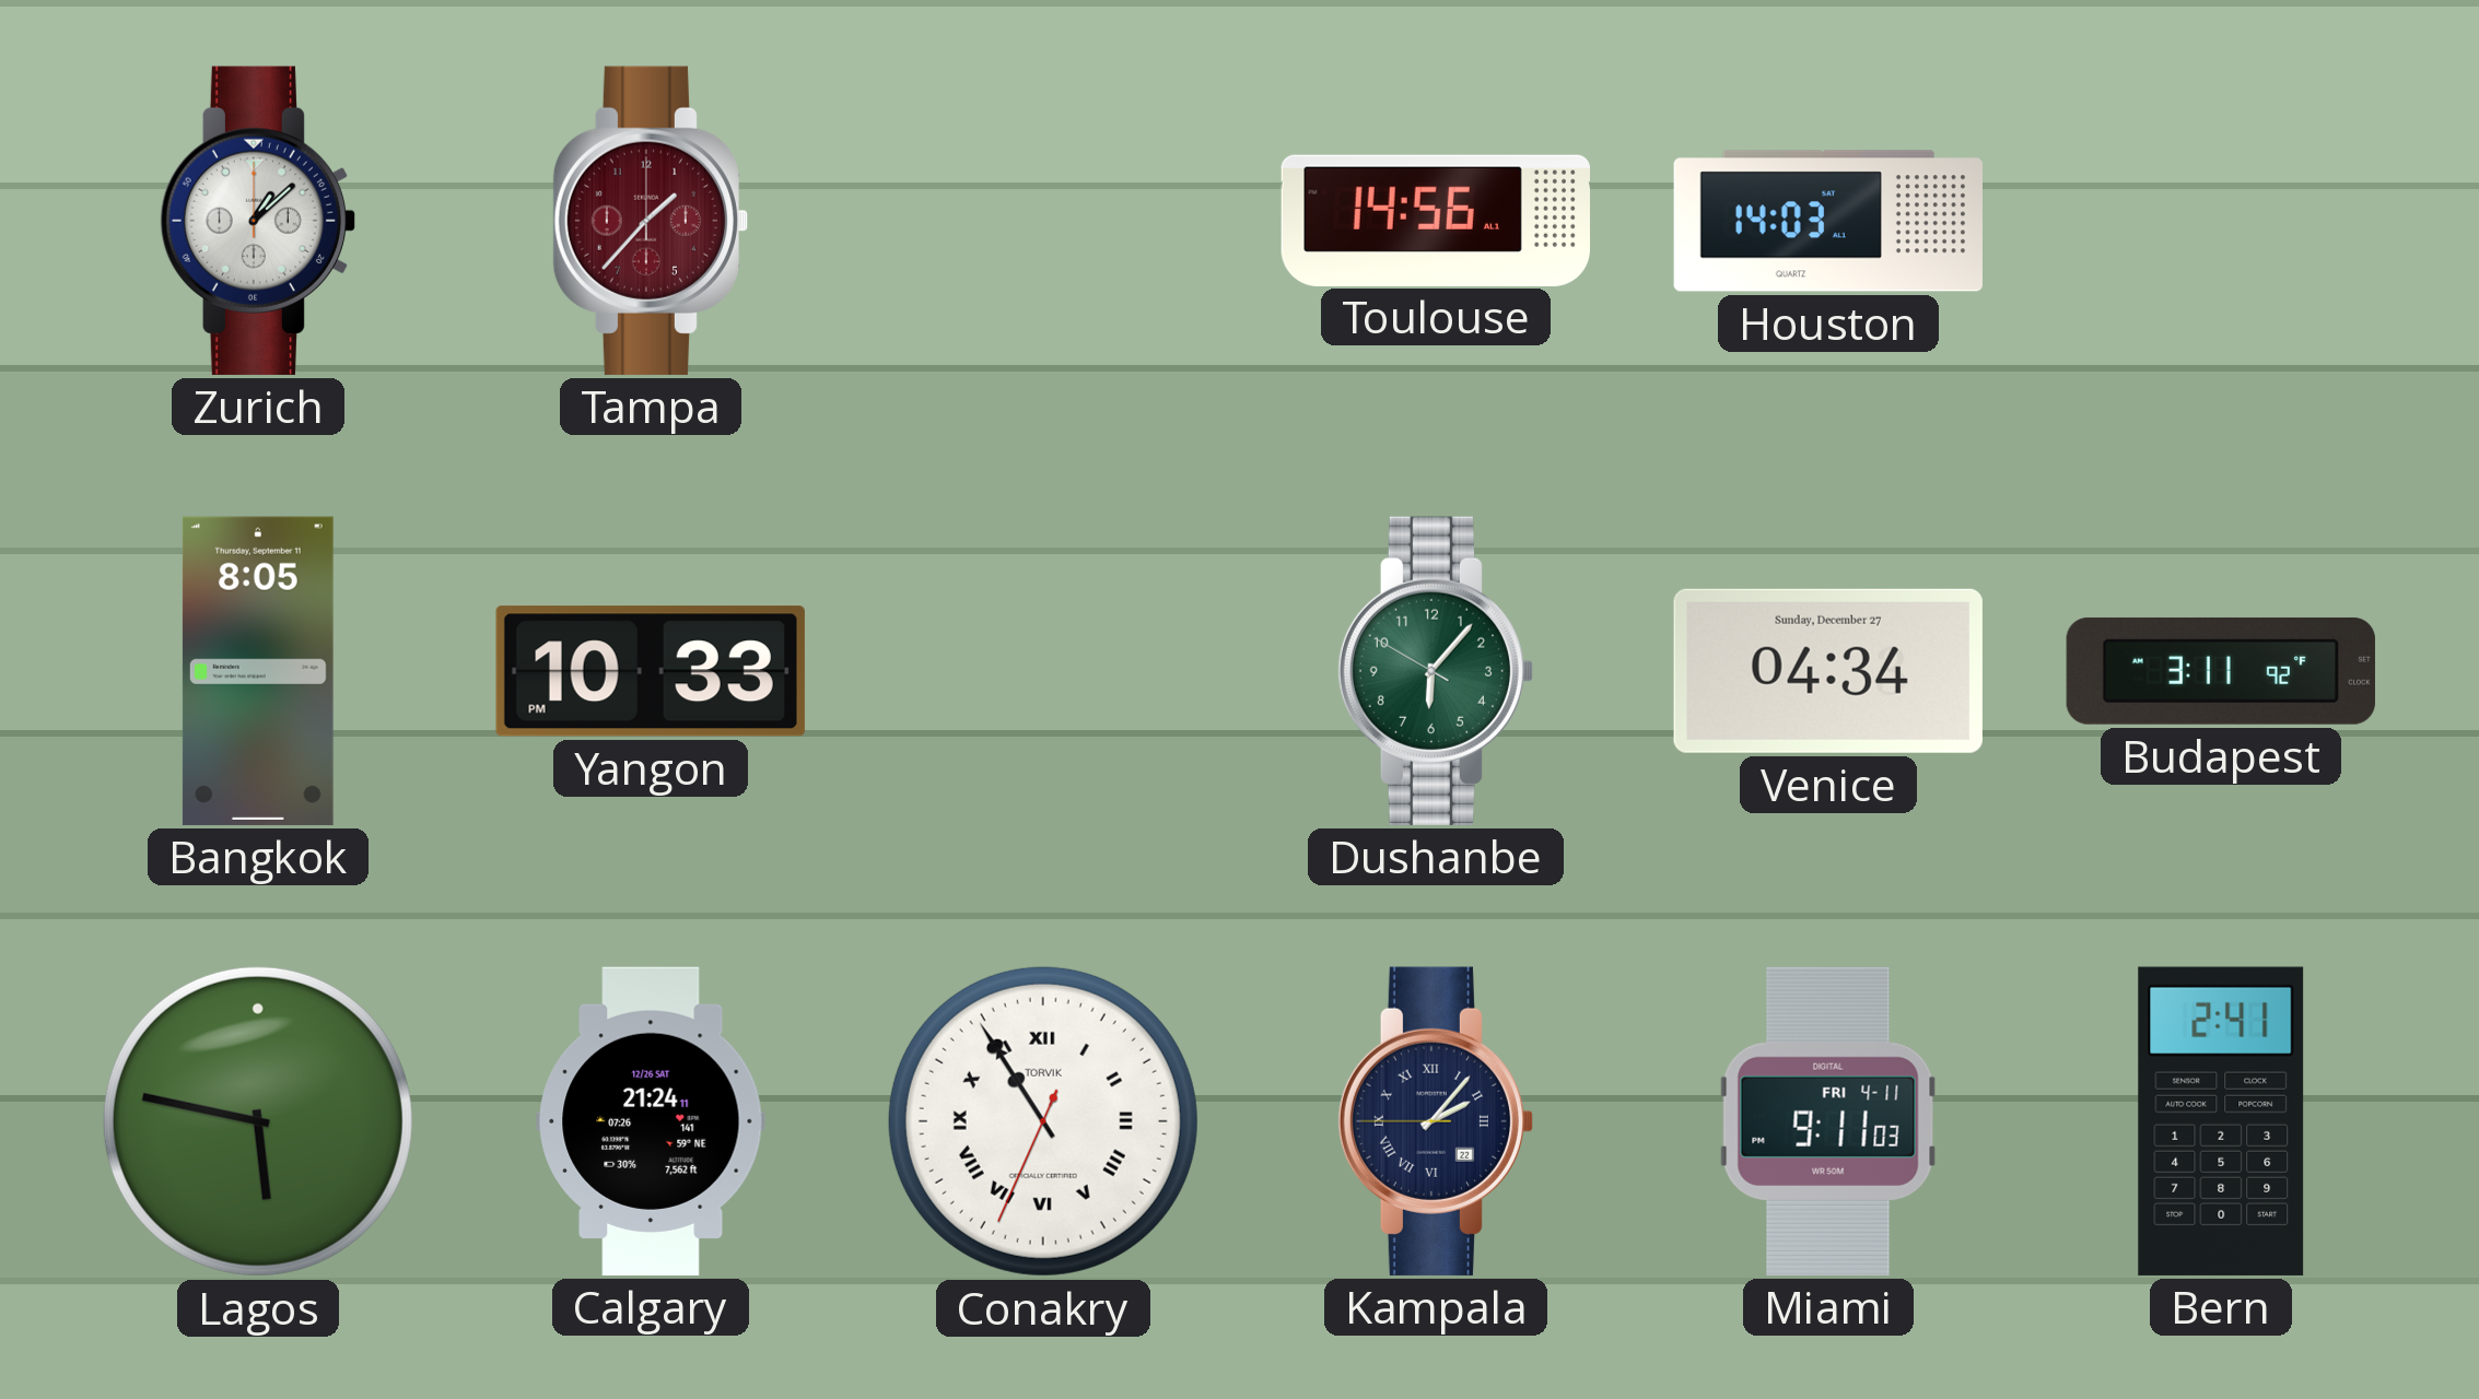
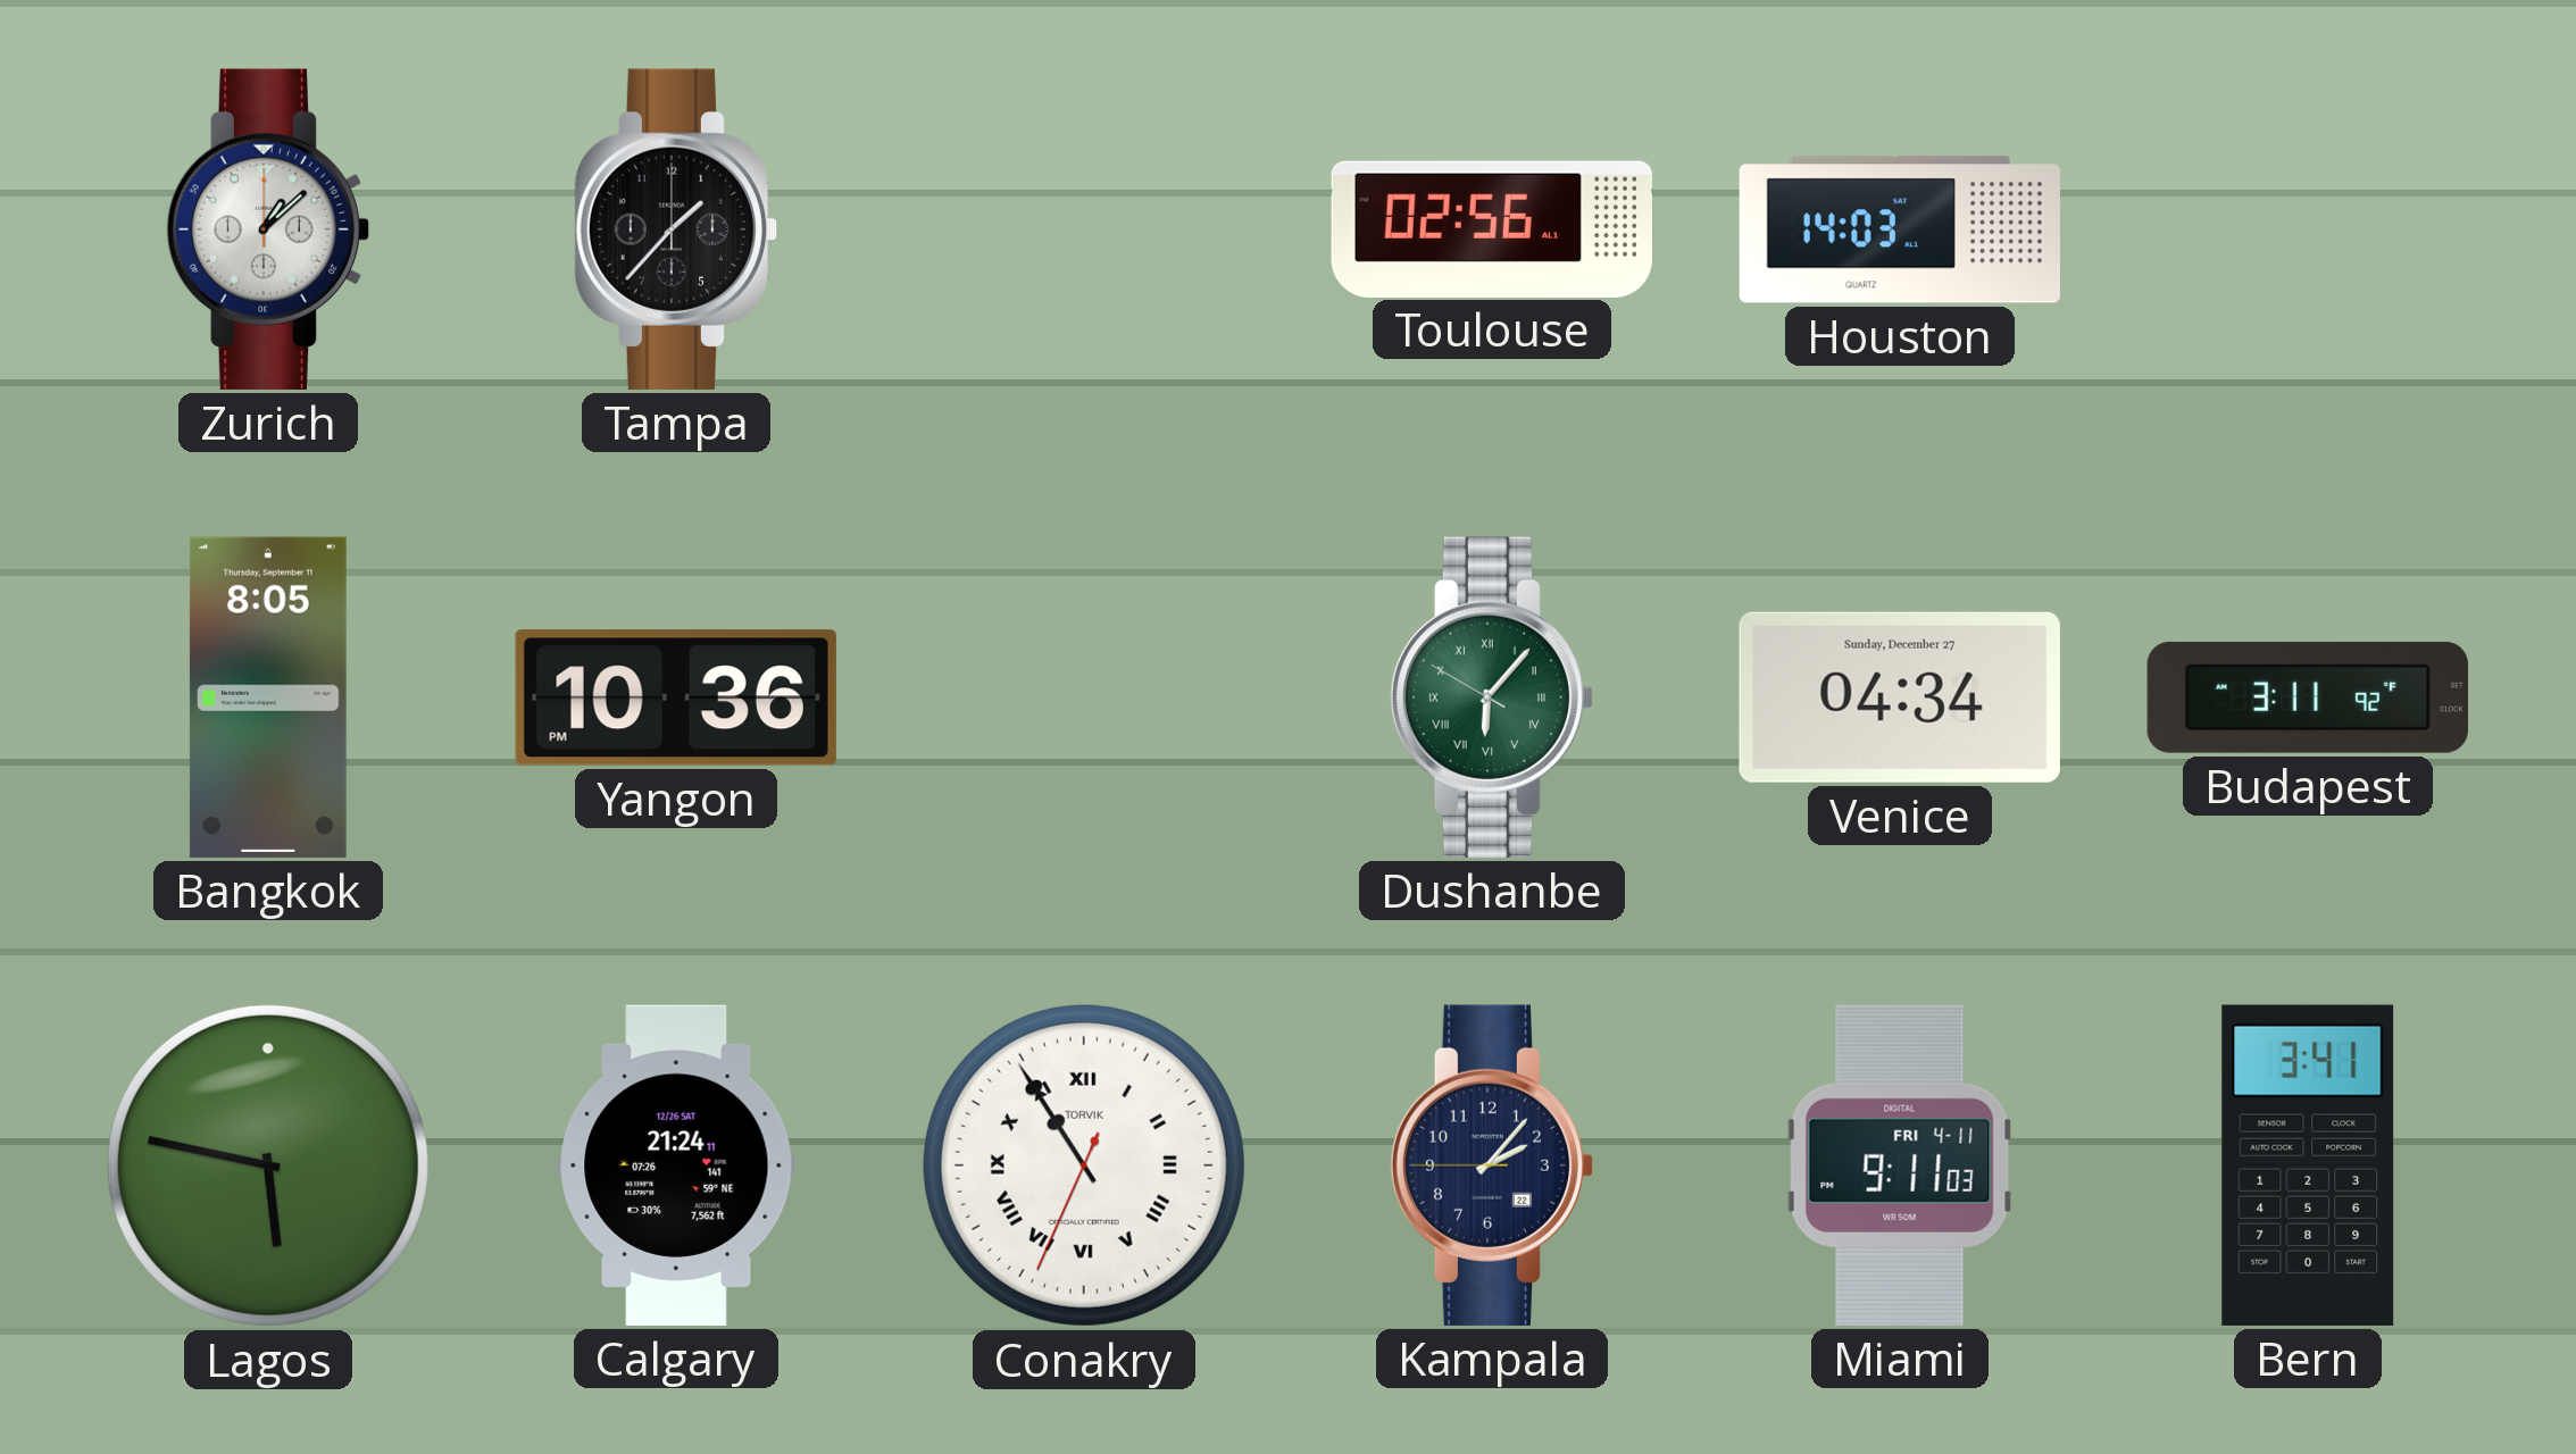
Tampa dial: burgundy -> black (676, 229)
Toulouse: 14:56 -> 02:56 (1492, 228)
Yangon: 10:33 -> 10:36 (676, 697)
Dushanbe numerals: Arabic -> Roman (1492, 697)
Kampala numerals: Roman -> Arabic (1492, 1165)
Bern: 2:41 -> 3:41 (2308, 1165)
